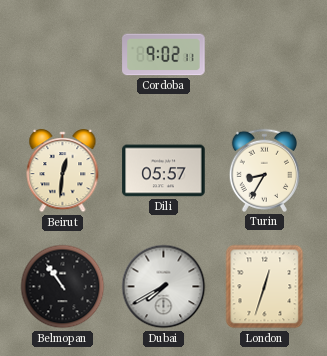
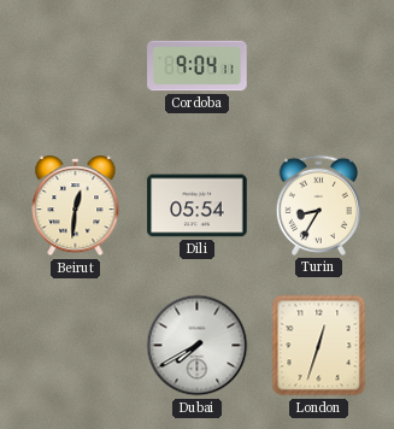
Cordoba: 9:02 -> 9:04 (198, 66)
Dili: 05:57 -> 05:54 (198, 206)
Belmopan: 10:54 -> none (63, 287)
